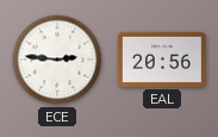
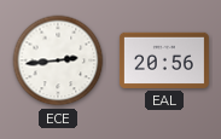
ECE: 2:46 -> 2:44 (58, 60)
